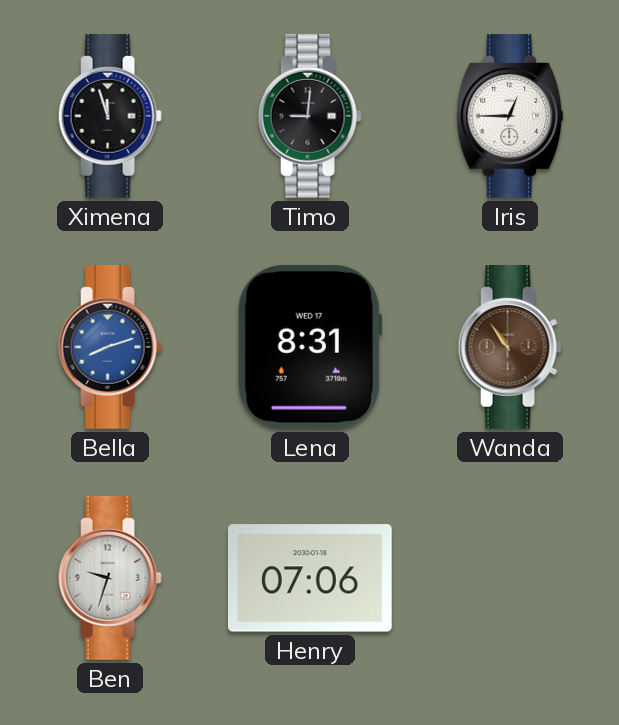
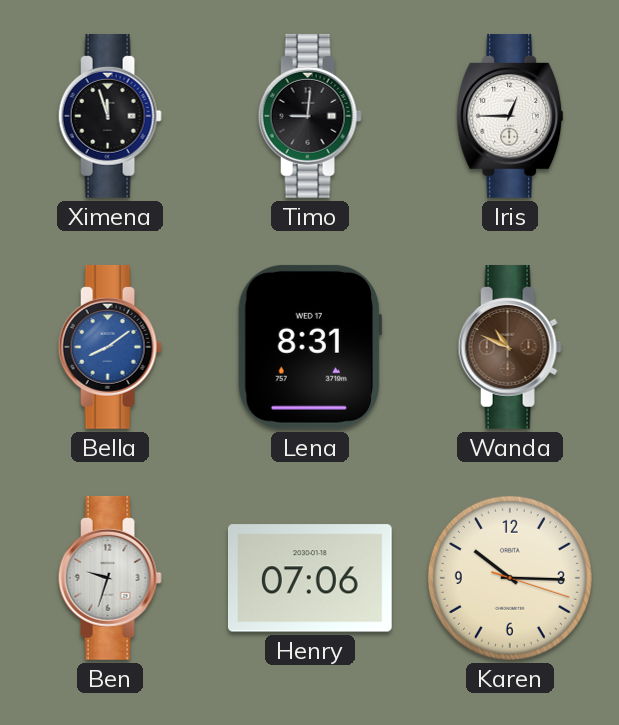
Bella: 8:12 -> 8:09 (110, 347)
Wanda: 10:54 -> 10:49 (510, 347)
Karen: none -> 10:15 (510, 578)
